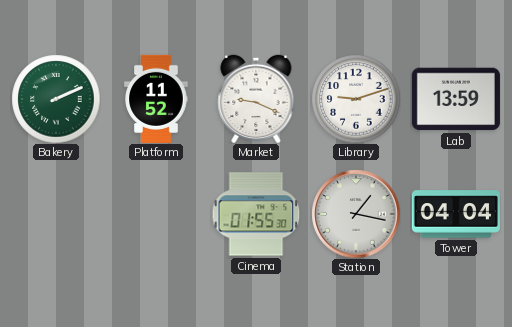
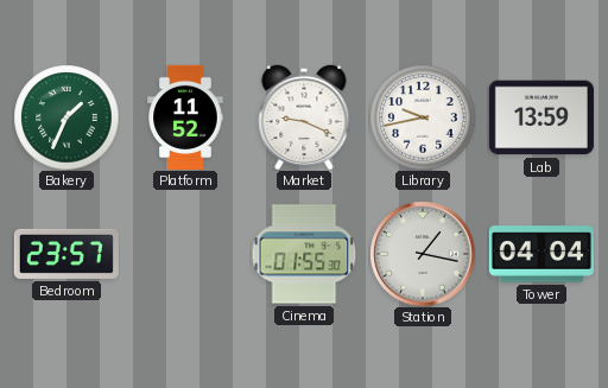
Bakery: 2:11 -> 1:34 (66, 117)
Library: 9:12 -> 9:43 (423, 117)
Bedroom: none -> 23:57 (66, 254)
